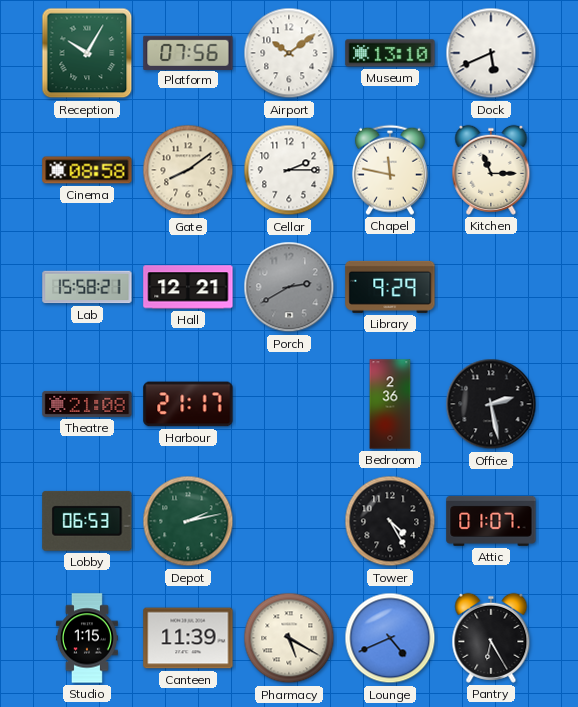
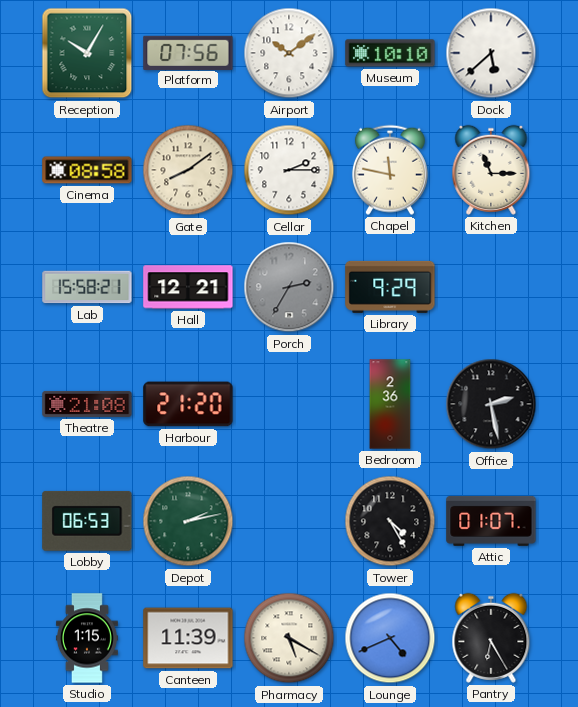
Museum: 13:10 -> 10:10 (390, 53)
Dock: 5:41 -> 5:38 (491, 53)
Porch: 2:40 -> 2:35 (289, 287)
Harbour: 21:17 -> 21:20 (188, 404)
